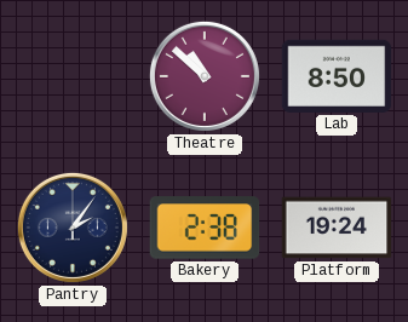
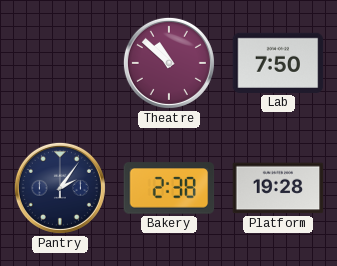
Lab: 8:50 -> 7:50 (278, 63)
Platform: 19:24 -> 19:28 (278, 188)
